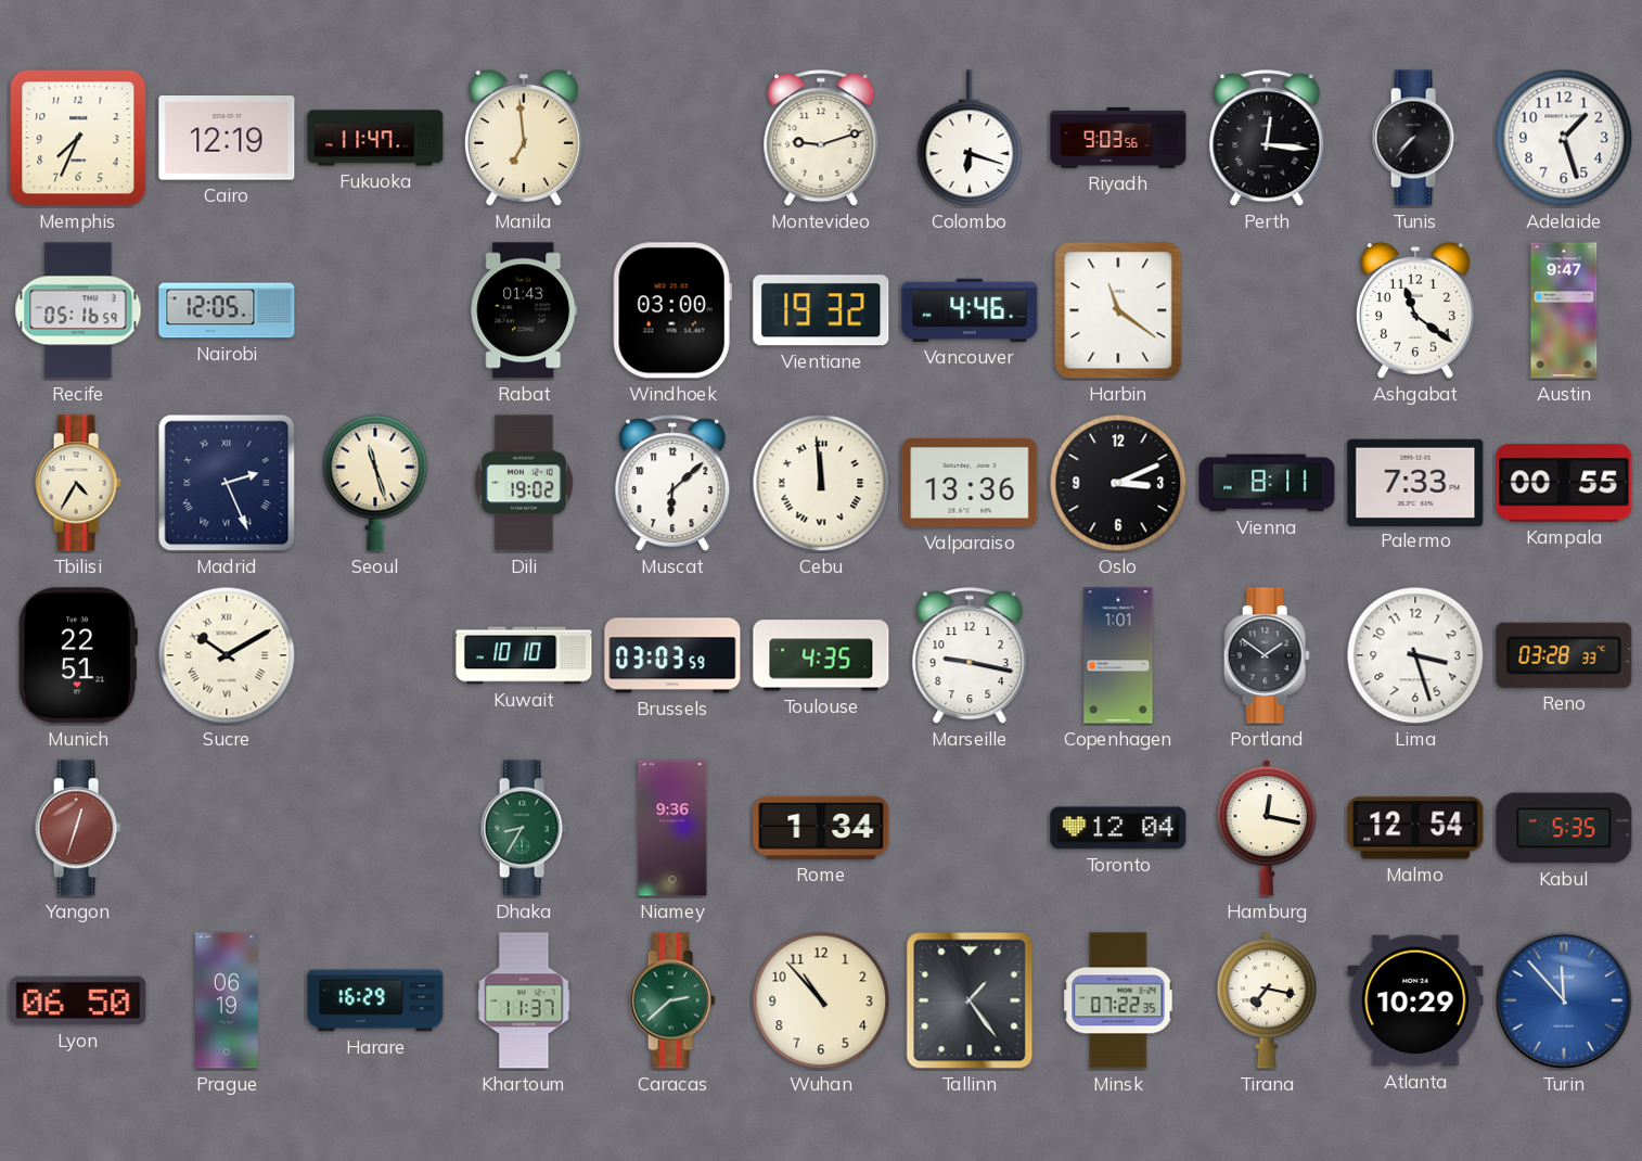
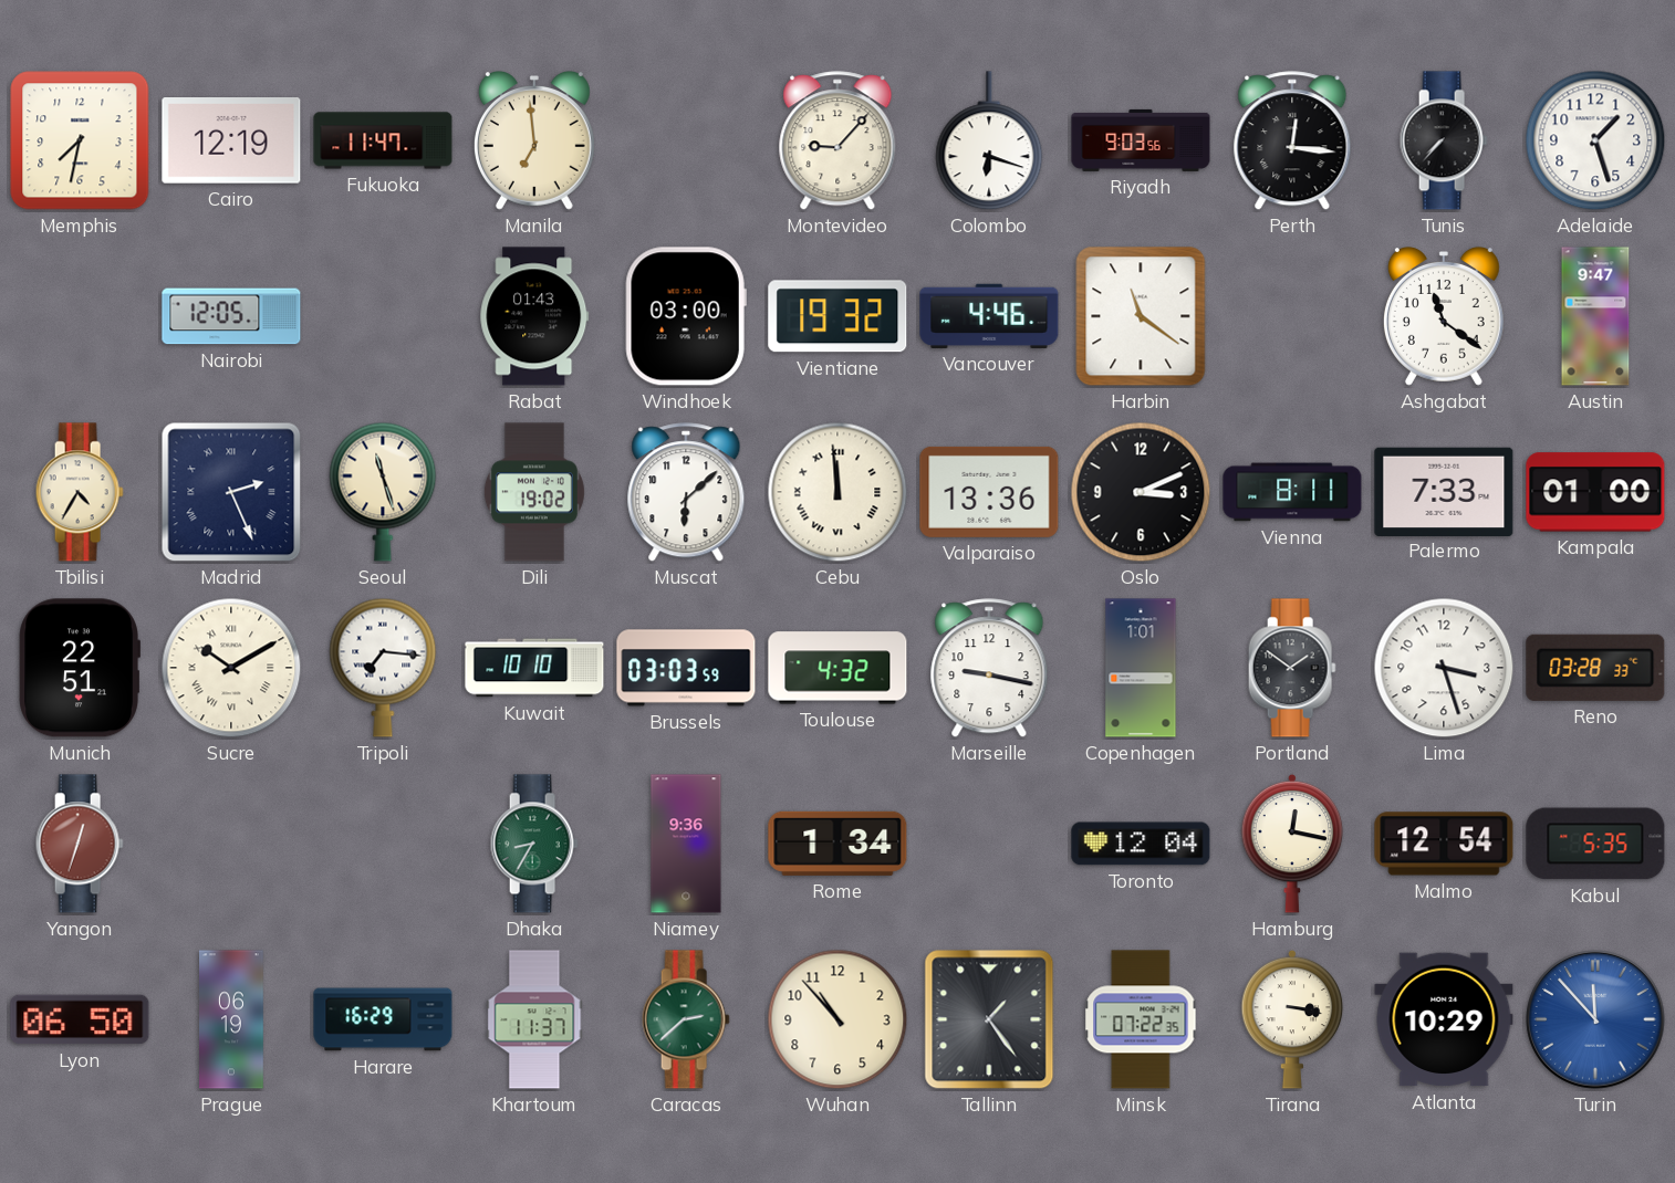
Memphis: 7:34 -> 7:32 (80, 140)
Montevideo: 9:12 -> 9:07 (837, 142)
Recife: 05:16 -> none (78, 310)
Kampala: 00:55 -> 01:00 (1595, 492)
Tripoli: none -> 7:16 (383, 668)
Toulouse: 4:35 -> 4:32 (837, 668)
Tirana: 7:17 -> 3:17 (1292, 1019)
